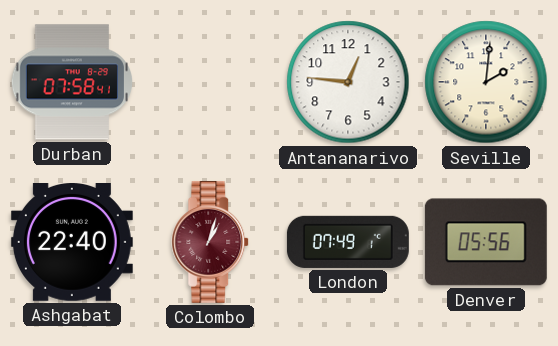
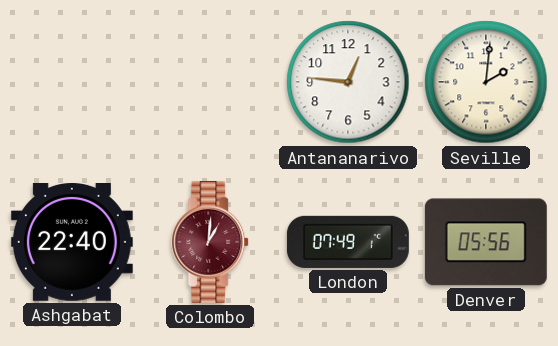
Durban: 07:58 -> none (71, 82)
Colombo: 1:03 -> 1:01 (211, 242)
